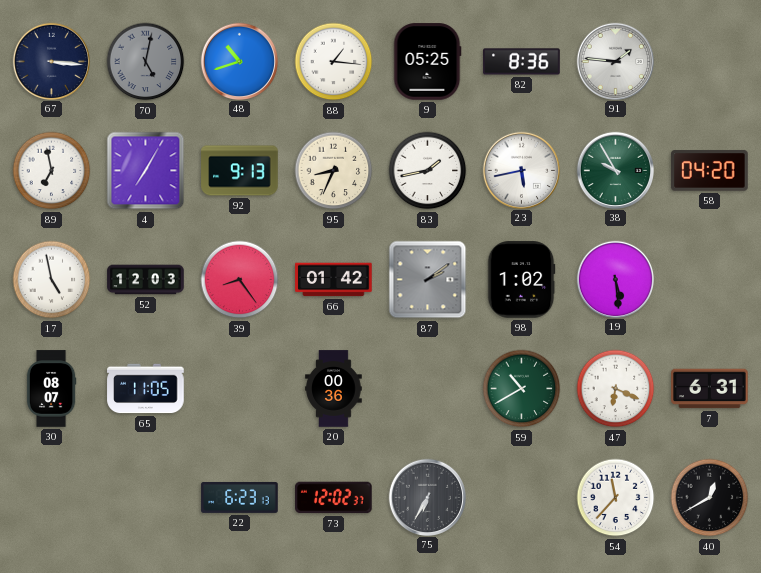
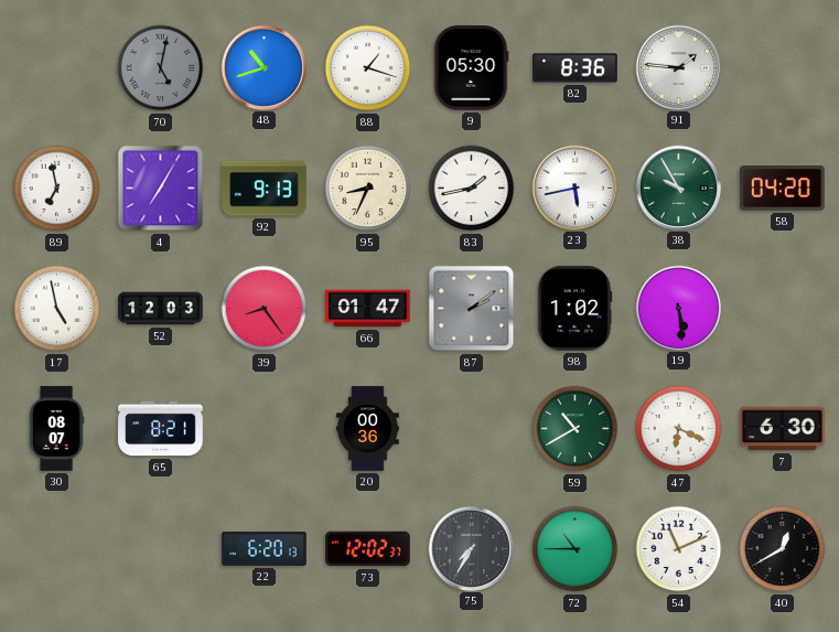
67: 3:16 -> none (51, 61)
88: 1:16 -> 1:18 (368, 68)
9: 05:25 -> 05:30 (471, 68)
66: 01:42 -> 01:47 (368, 309)
65: 11:05 -> 8:21 (161, 429)
7: 6:31 -> 6:30 (783, 429)
22: 6:23 -> 6:20 (265, 548)
75: 6:35 -> 7:35 (471, 548)
72: none -> 10:45 (576, 549)
54: 11:37 -> 11:11 (679, 549)
